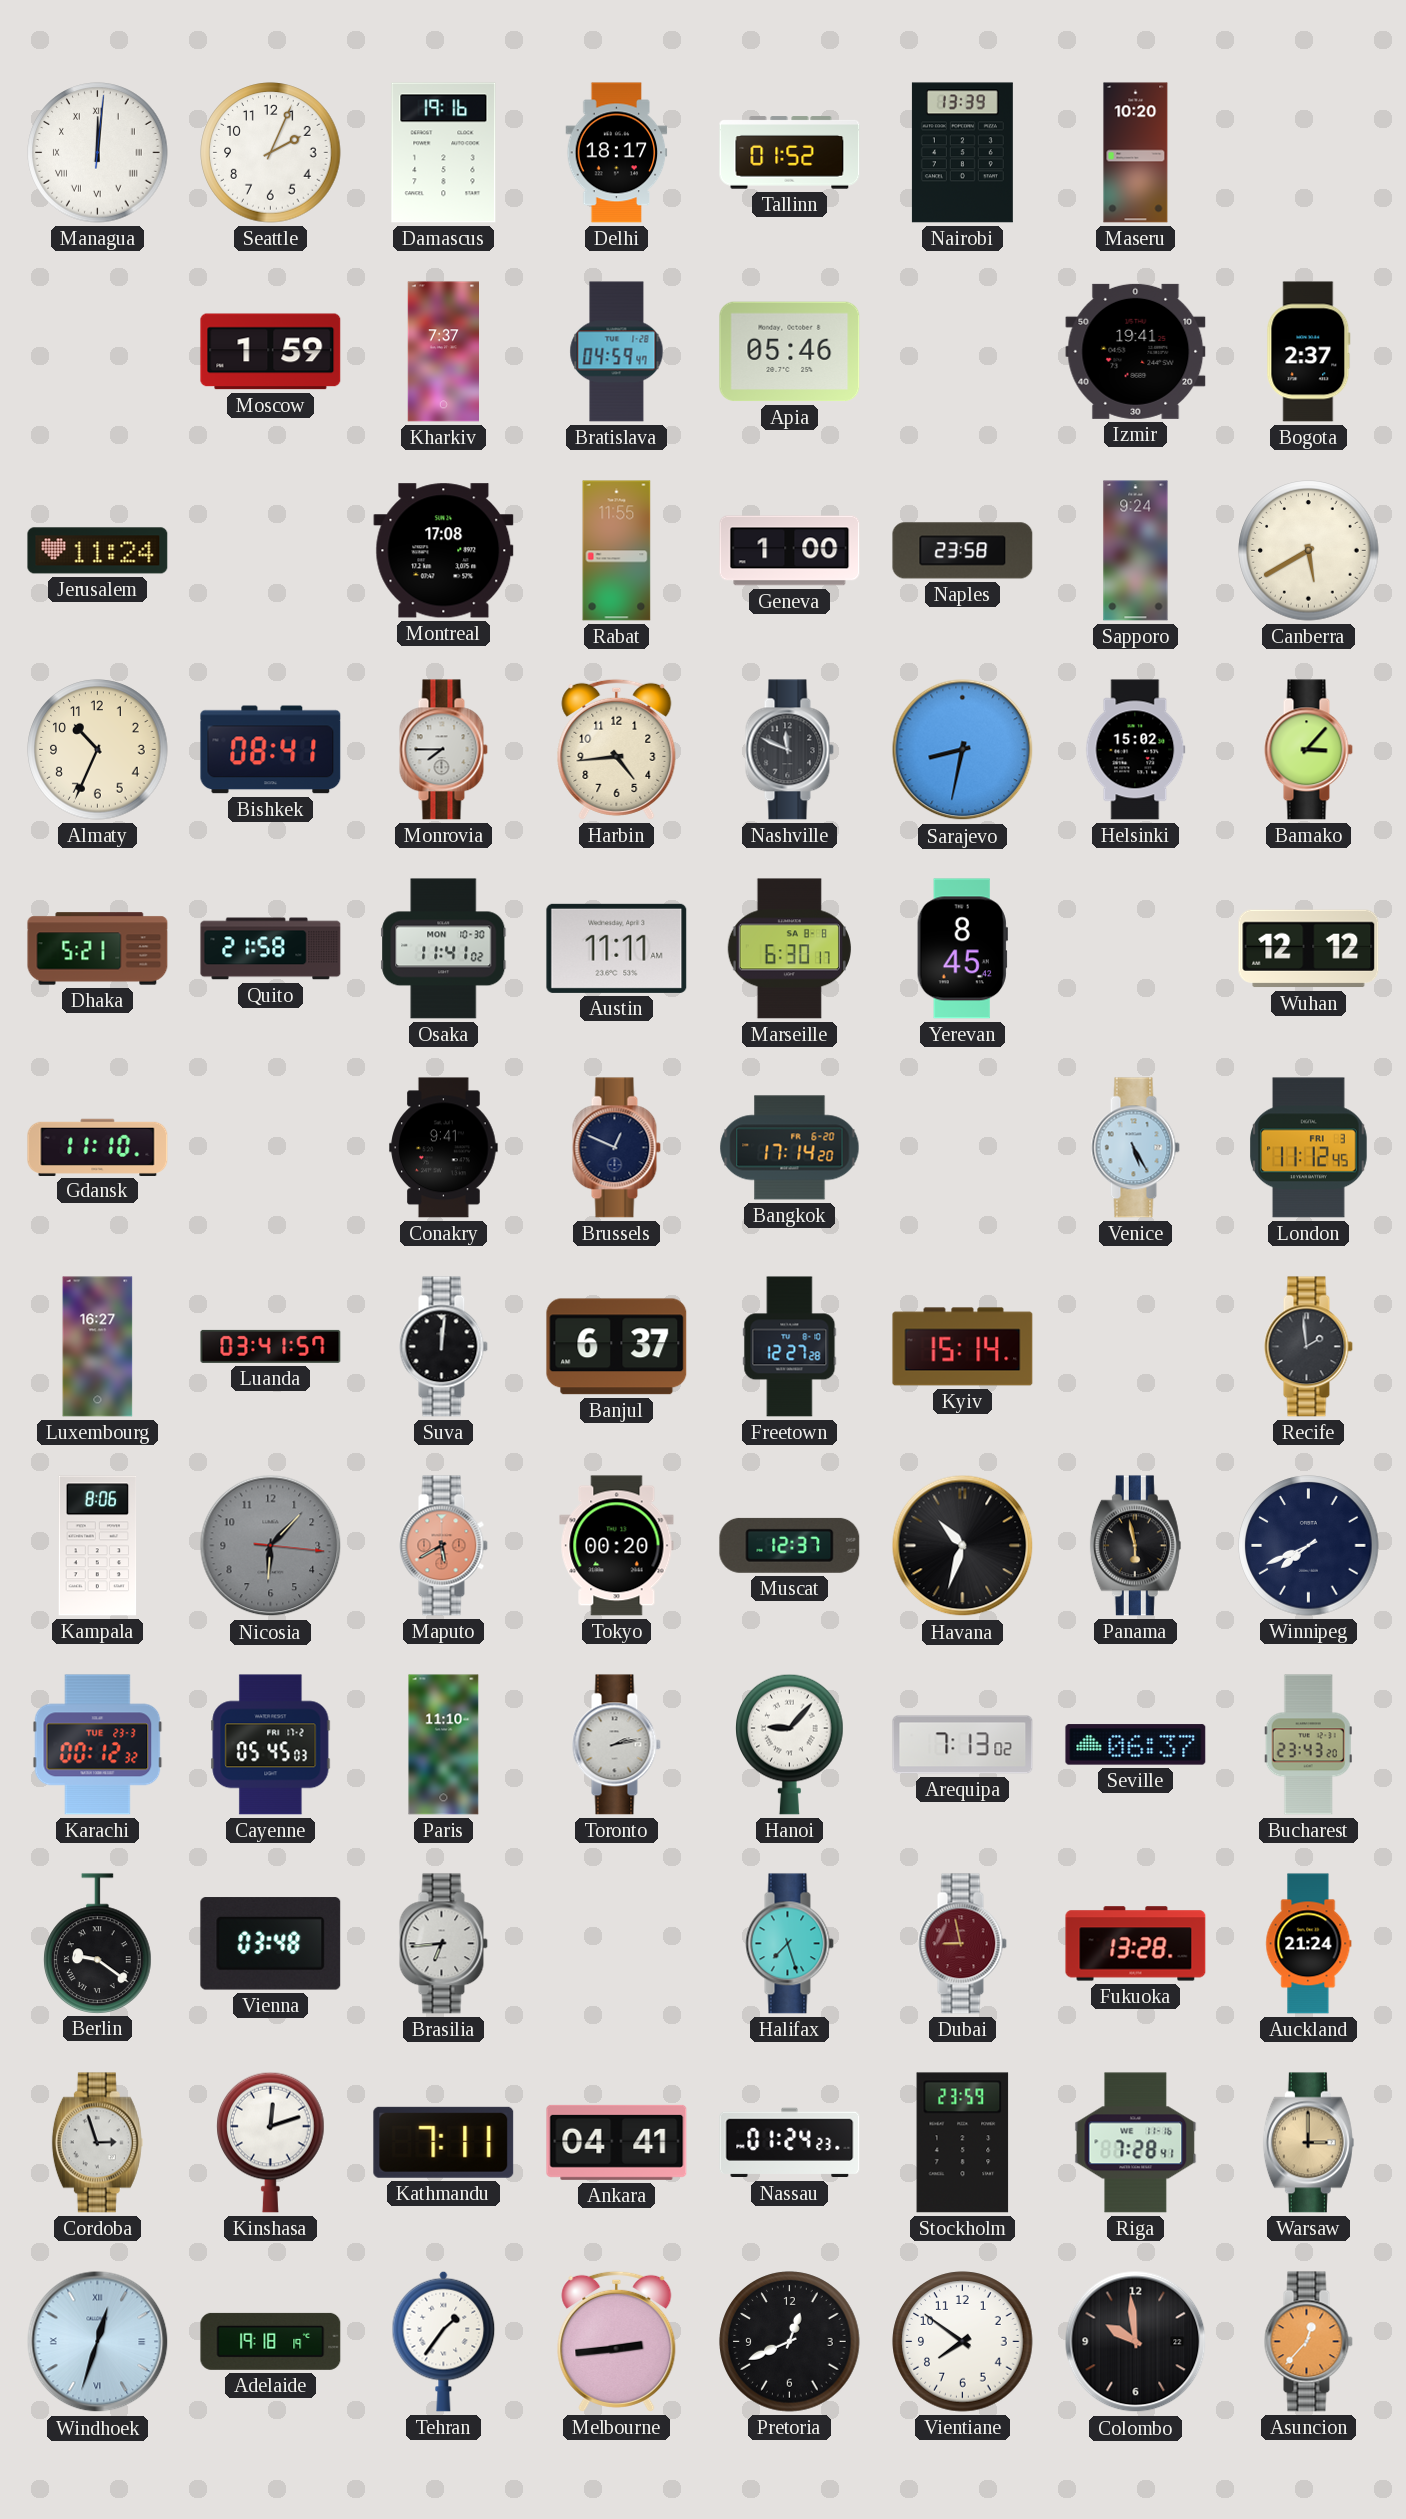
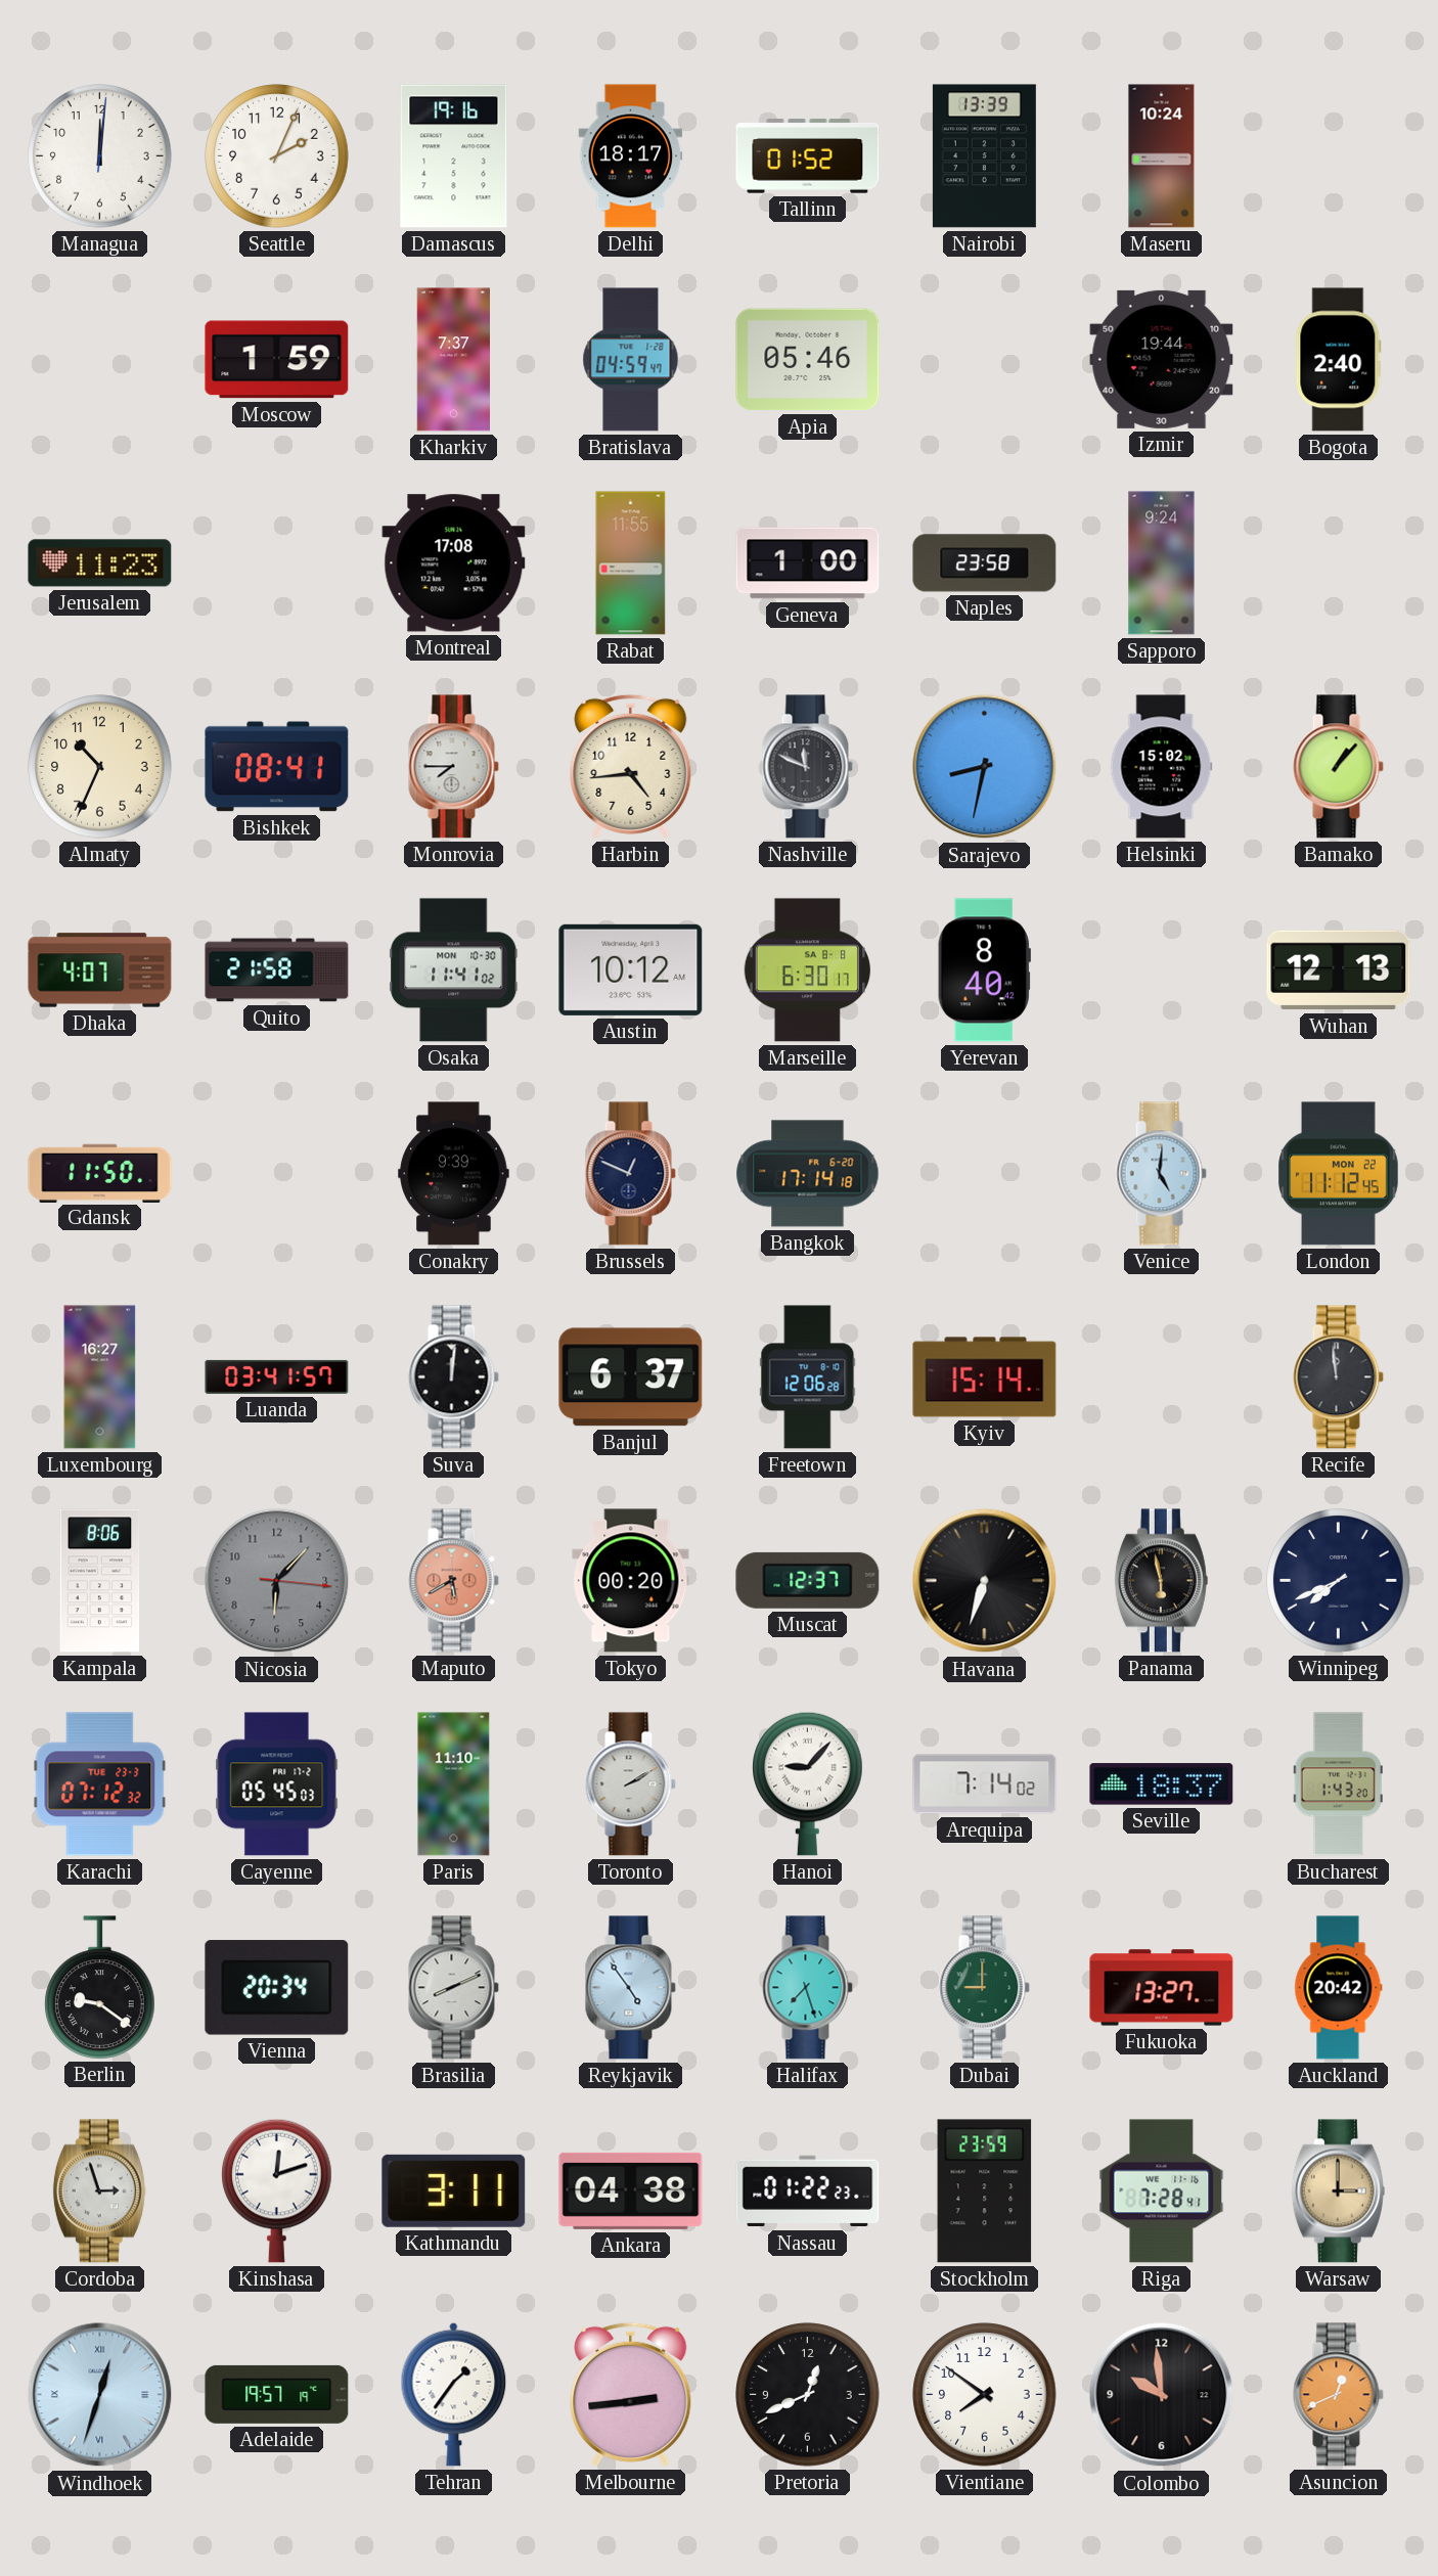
Managua numerals: Roman -> Arabic (100, 156)
Maseru: 10:20 -> 10:24 (1162, 156)
Izmir: 19:41 -> 19:44 (1162, 359)
Bogota: 2:37 -> 2:40 (1339, 360)
Jerusalem: 11:24 -> 11:23 (100, 563)
Canberra: 5:40 -> none (1309, 551)
Bamako: 3:07 -> 1:07 (1338, 767)
Dhaka: 5:21 -> 4:07 (100, 970)
Austin: 11:11 -> 10:12 (631, 969)
Yerevan: 8:45 -> 8:40 (984, 970)
Wuhan: 12:12 -> 12:13 (1339, 970)
Gdansk: 11:10 -> 11:50 (100, 1173)
Conakry: 9:41 -> 9:39 (454, 1174)
Bangkok: 17:14:20 -> 17:14:18 (808, 1174)
Venice: 5:25 -> 5:01 (1161, 1174)
London date: FRI 3 -> MON 22 (1339, 1174)
Freetown: 12:27 -> 12:06 (808, 1377)
Recife: 1:59 -> 11:59 (1338, 1377)
Havana: 10:33 -> 6:33 (985, 1581)
Karachi: 00:12 -> 07:12 (100, 1784)
Toronto: 2:13 -> 2:10 (630, 1784)
Arequipa: 7:13 -> 7:14 (985, 1784)
Seville: 06:37 -> 18:37 (1162, 1784)
Bucharest: 23:43 -> 1:43 (1338, 1784)
Vienna: 03:48 -> 20:34 (277, 1988)
Brasilia: 6:44 -> 8:11 (453, 1988)
Reykjavik: none -> 4:54 (630, 1988)
Dubai: 8:58 -> 9:00 (984, 1988)
Dubai dial: burgundy -> green (984, 1988)
Fukuoka: 13:28 -> 13:27 (1162, 1988)
Auckland: 21:24 -> 20:42 (1339, 1988)
Kathmandu: 7:11 -> 3:11 (454, 2190)
Ankara: 04:41 -> 04:38 (631, 2190)
Nassau: 01:24 -> 01:22 (808, 2191)
Adelaide: 19:18 -> 19:57 (277, 2394)
Asuncion: 12:37 -> 12:41 (1338, 2395)
